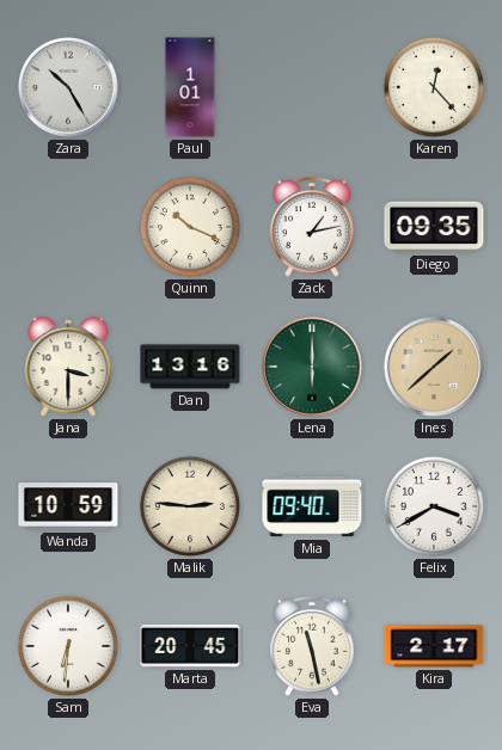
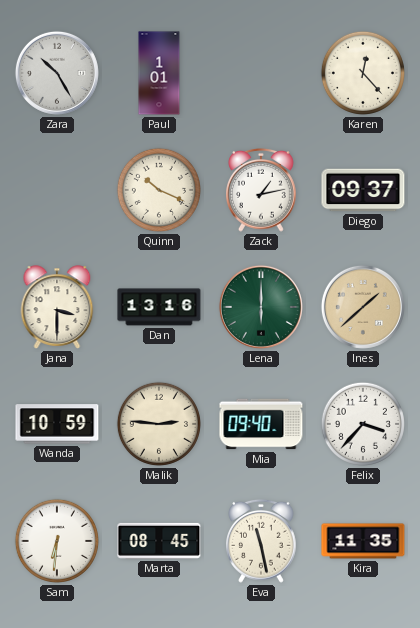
Diego: 09:35 -> 09:37 (363, 190)
Felix: 3:40 -> 3:37 (363, 424)
Marta: 20:45 -> 08:45 (159, 541)
Kira: 2:17 -> 11:35 (363, 541)
